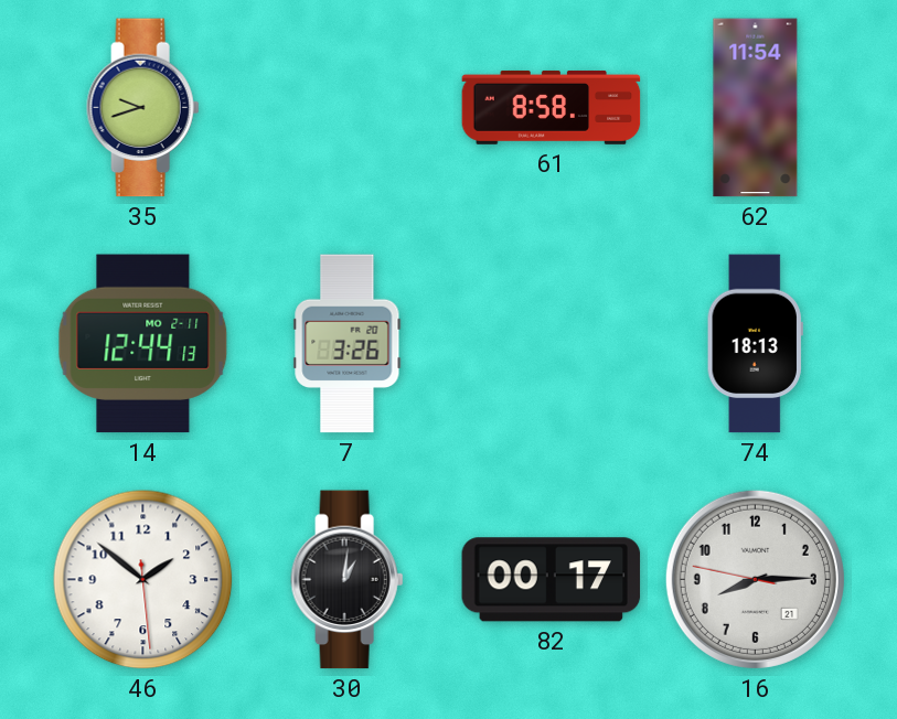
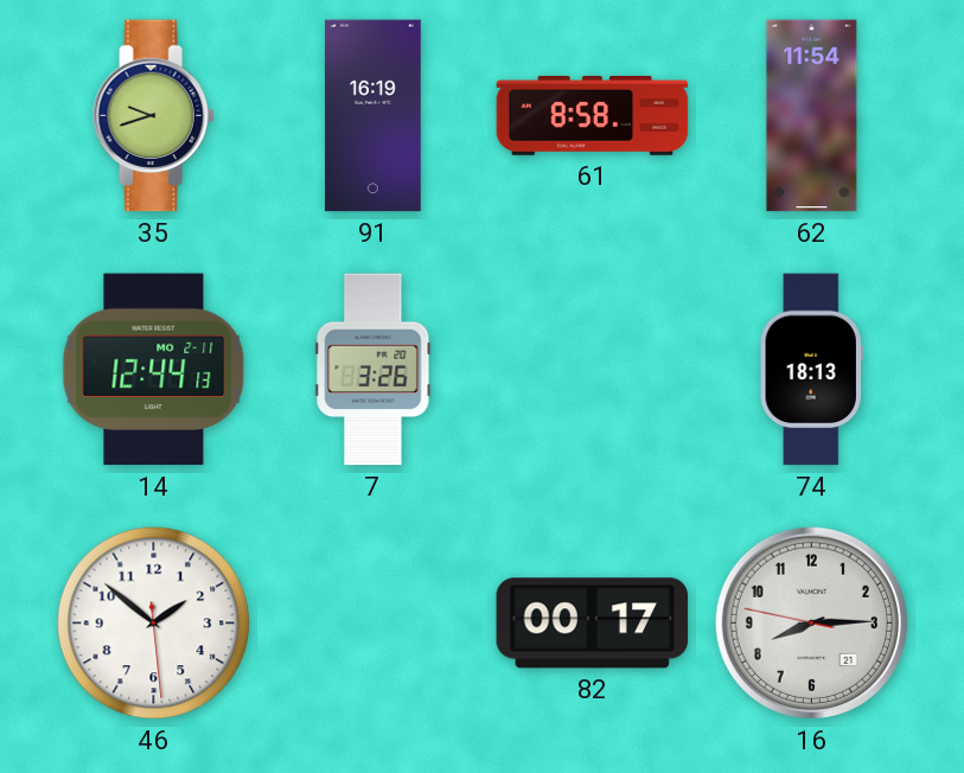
91: none -> 16:19 (374, 116)
30: 1:01 -> none (348, 580)
